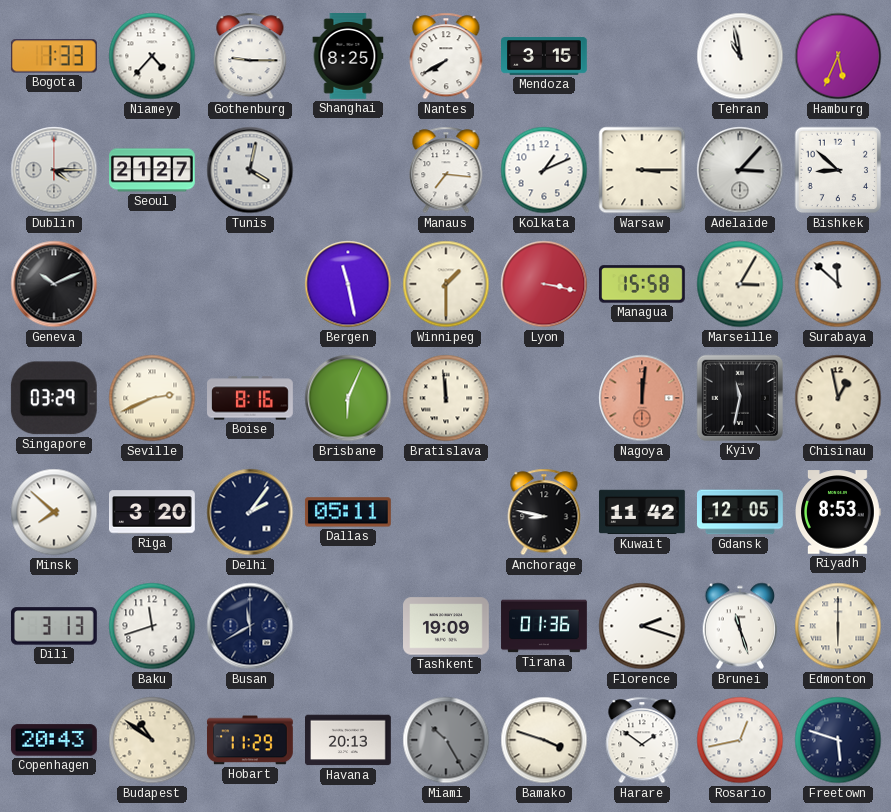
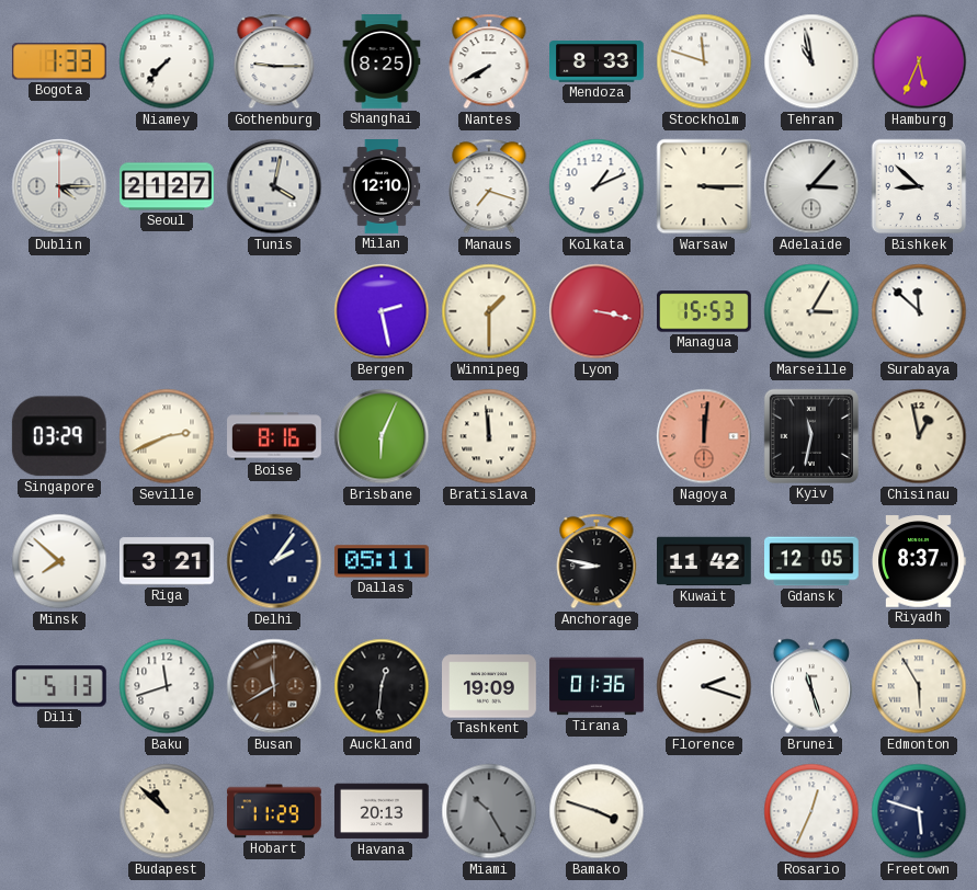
Niamey: 4:37 -> 7:37 (167, 61)
Mendoza: 3:15 -> 8:33 (598, 61)
Stockholm: none -> 11:48 (704, 61)
Milan: none -> 12:10 (382, 187)
Manaus: 7:16 -> 7:18 (489, 186)
Geneva: 10:11 -> none (54, 284)
Bergen: 11:28 -> 2:28 (382, 311)
Managua: 15:58 -> 15:53 (705, 311)
Riga: 3:20 -> 3:21 (168, 561)
Riyadh: 8:53 -> 8:37 (919, 561)
Dili: 3:13 -> 5:13 (59, 686)
Busan dial: navy -> brown (274, 686)
Auckland: none -> 12:31 (382, 686)
Edmonton: 6:00 -> 5:55 (919, 686)
Copenhagen: 20:43 -> none (55, 740)
Budapest: 10:51 -> 10:52 (167, 811)
Harare: 1:51 -> none (642, 740)
Rosario: 12:43 -> 12:34 (811, 811)
